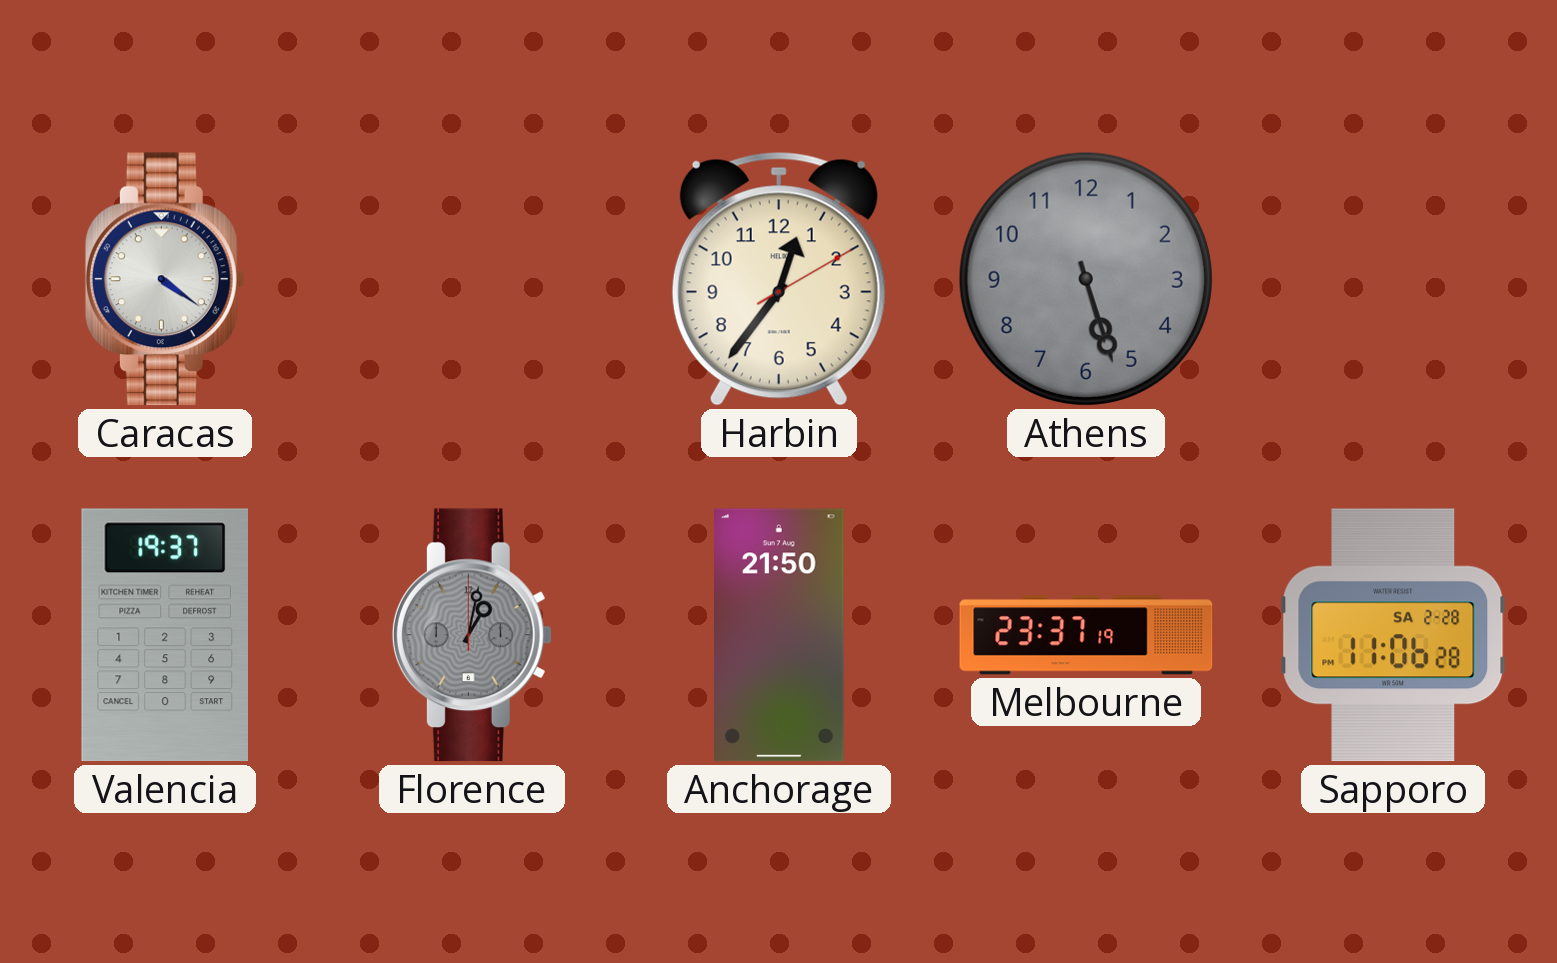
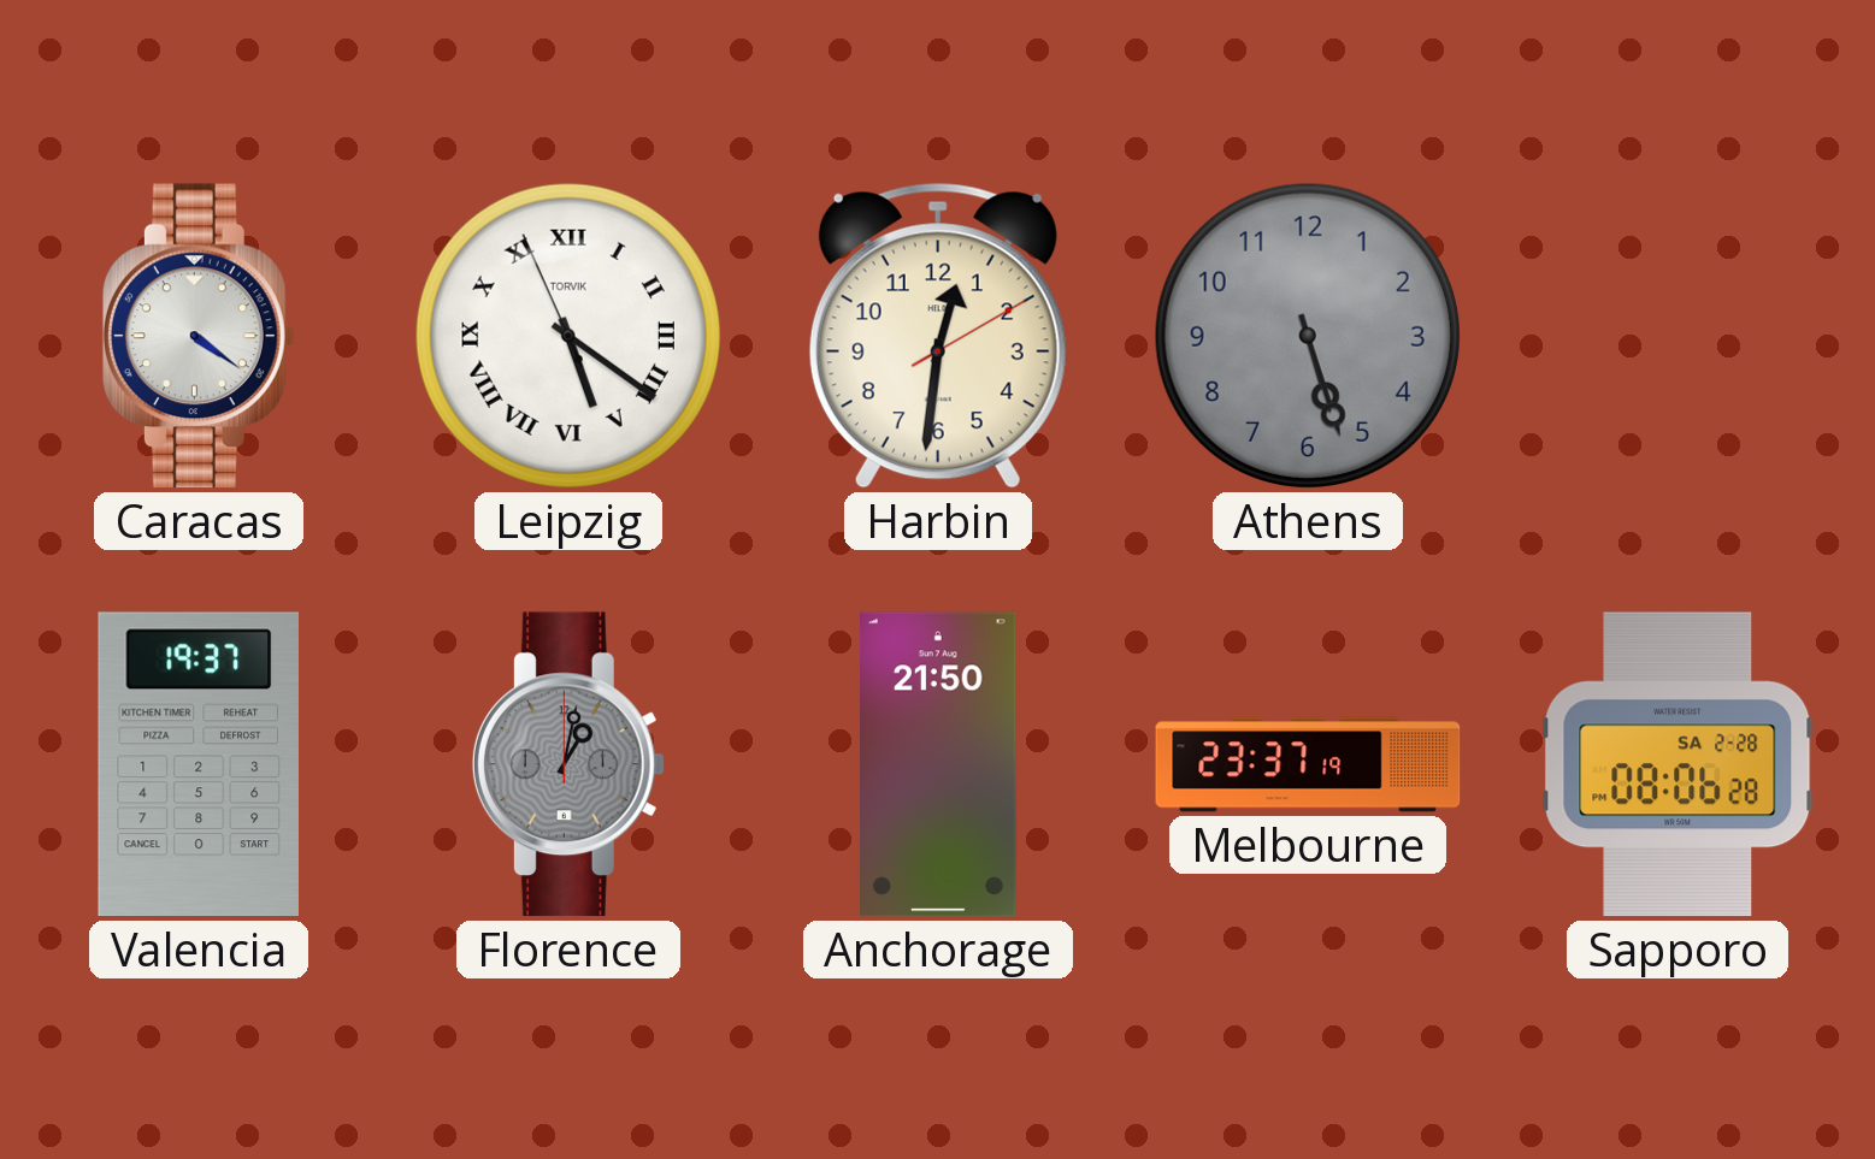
Leipzig: none -> 5:20 (568, 336)
Harbin: 12:36 -> 12:31 (938, 336)
Sapporo: 11:06 -> 08:06 (1678, 764)
